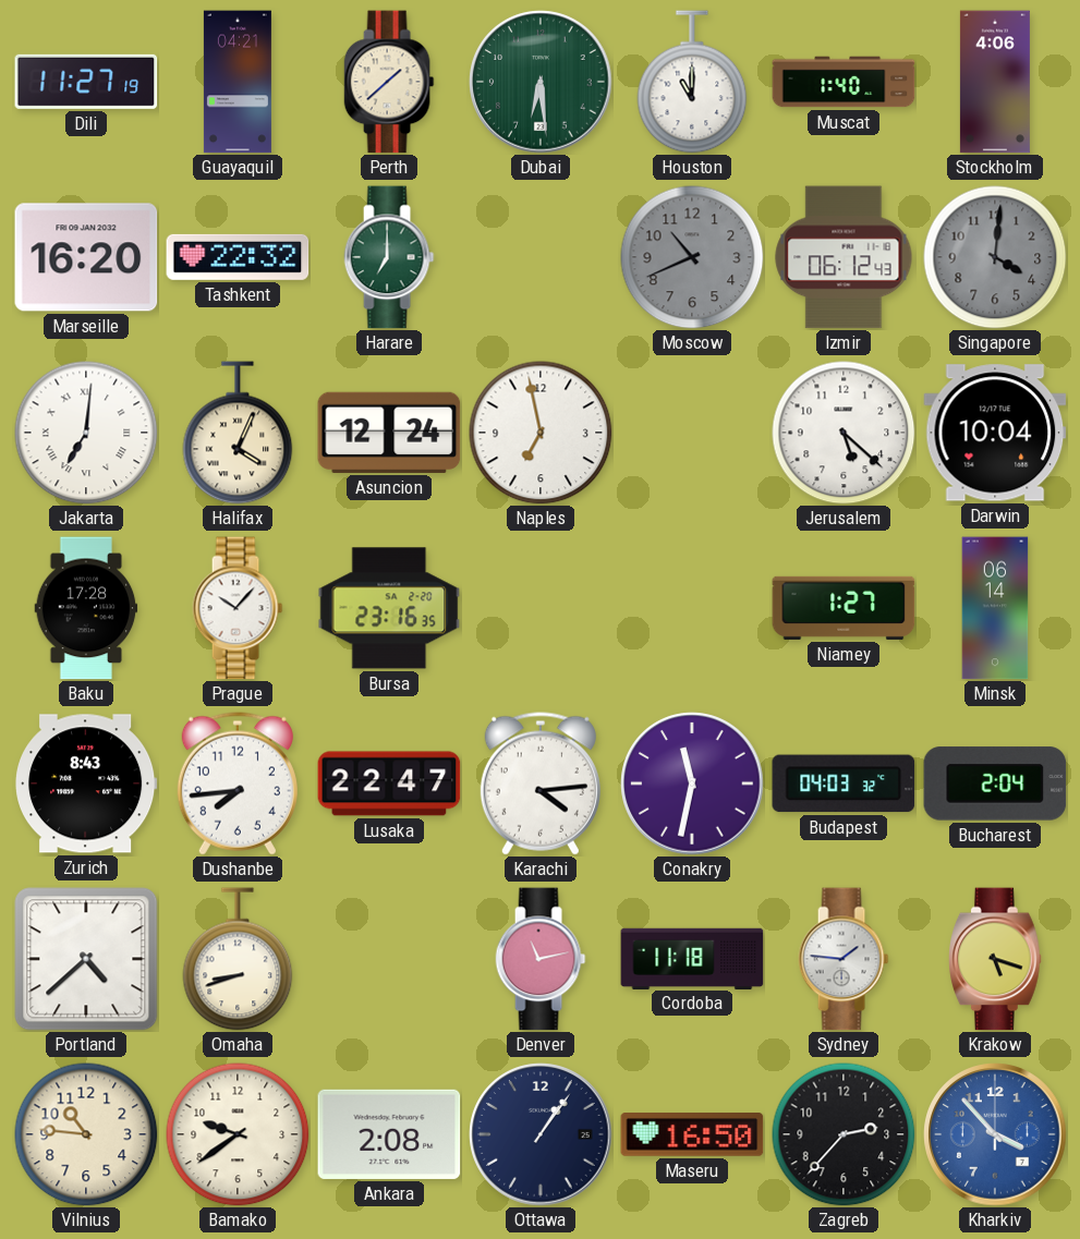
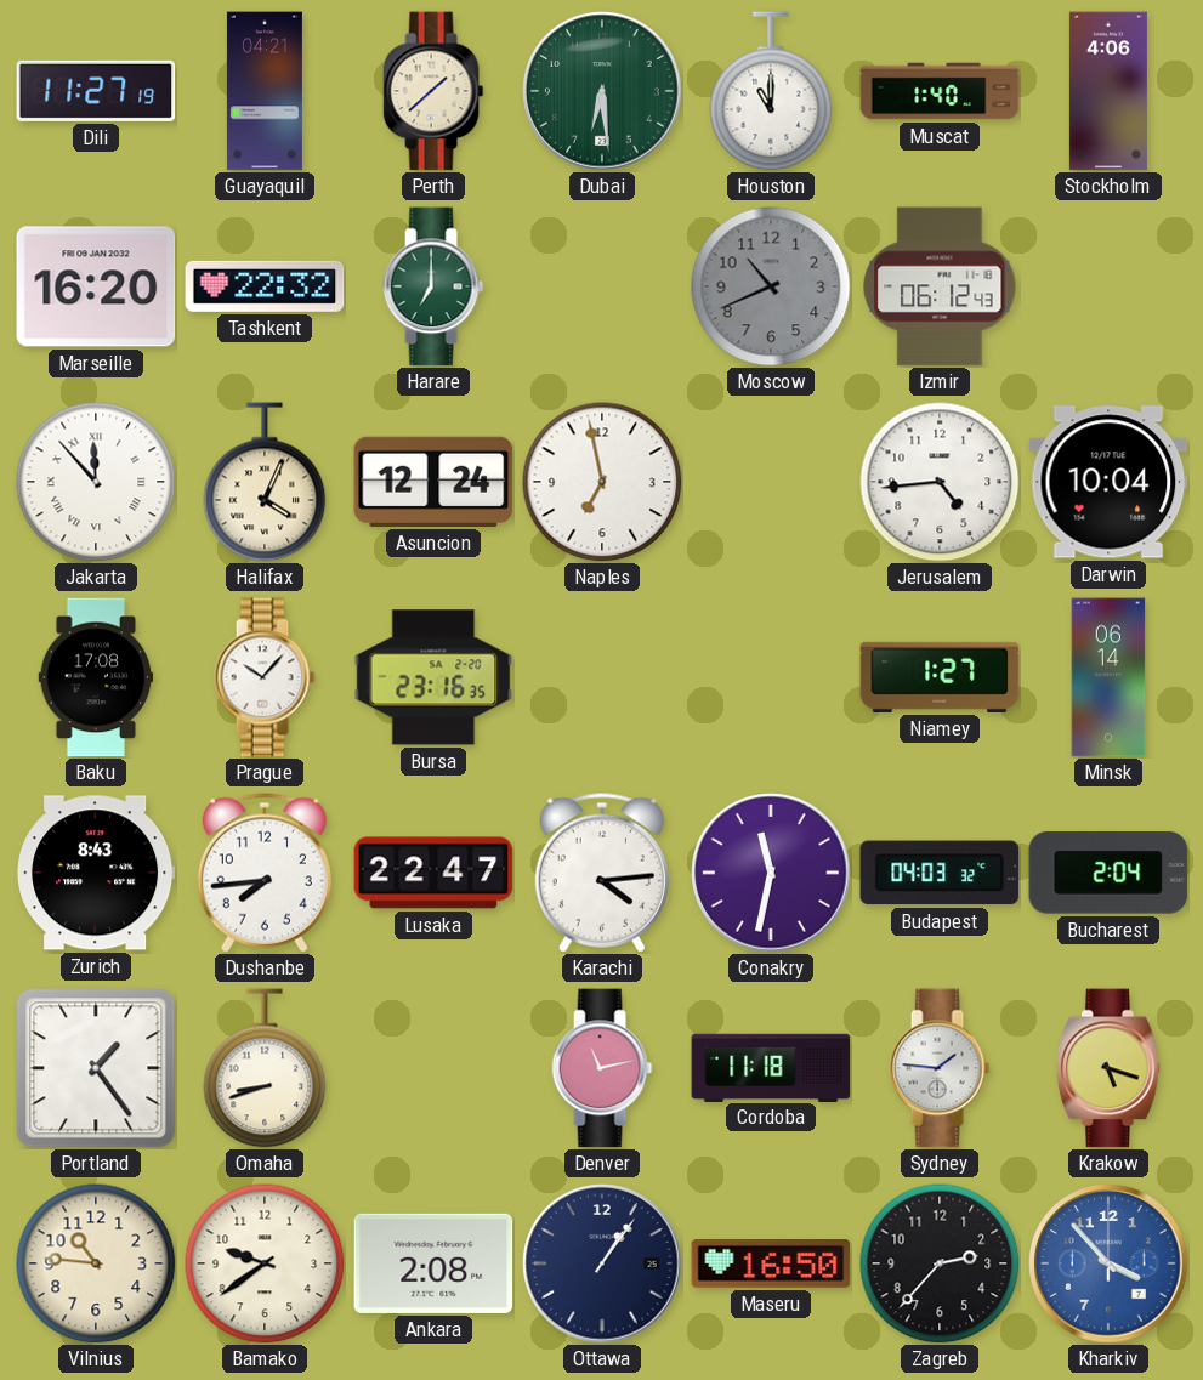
Singapore: 4:01 -> none (995, 257)
Jakarta: 7:01 -> 11:53 (96, 482)
Jerusalem: 5:22 -> 4:44 (940, 482)
Baku: 17:28 -> 17:08 (96, 677)
Portland: 4:38 -> 1:24 (96, 1068)
